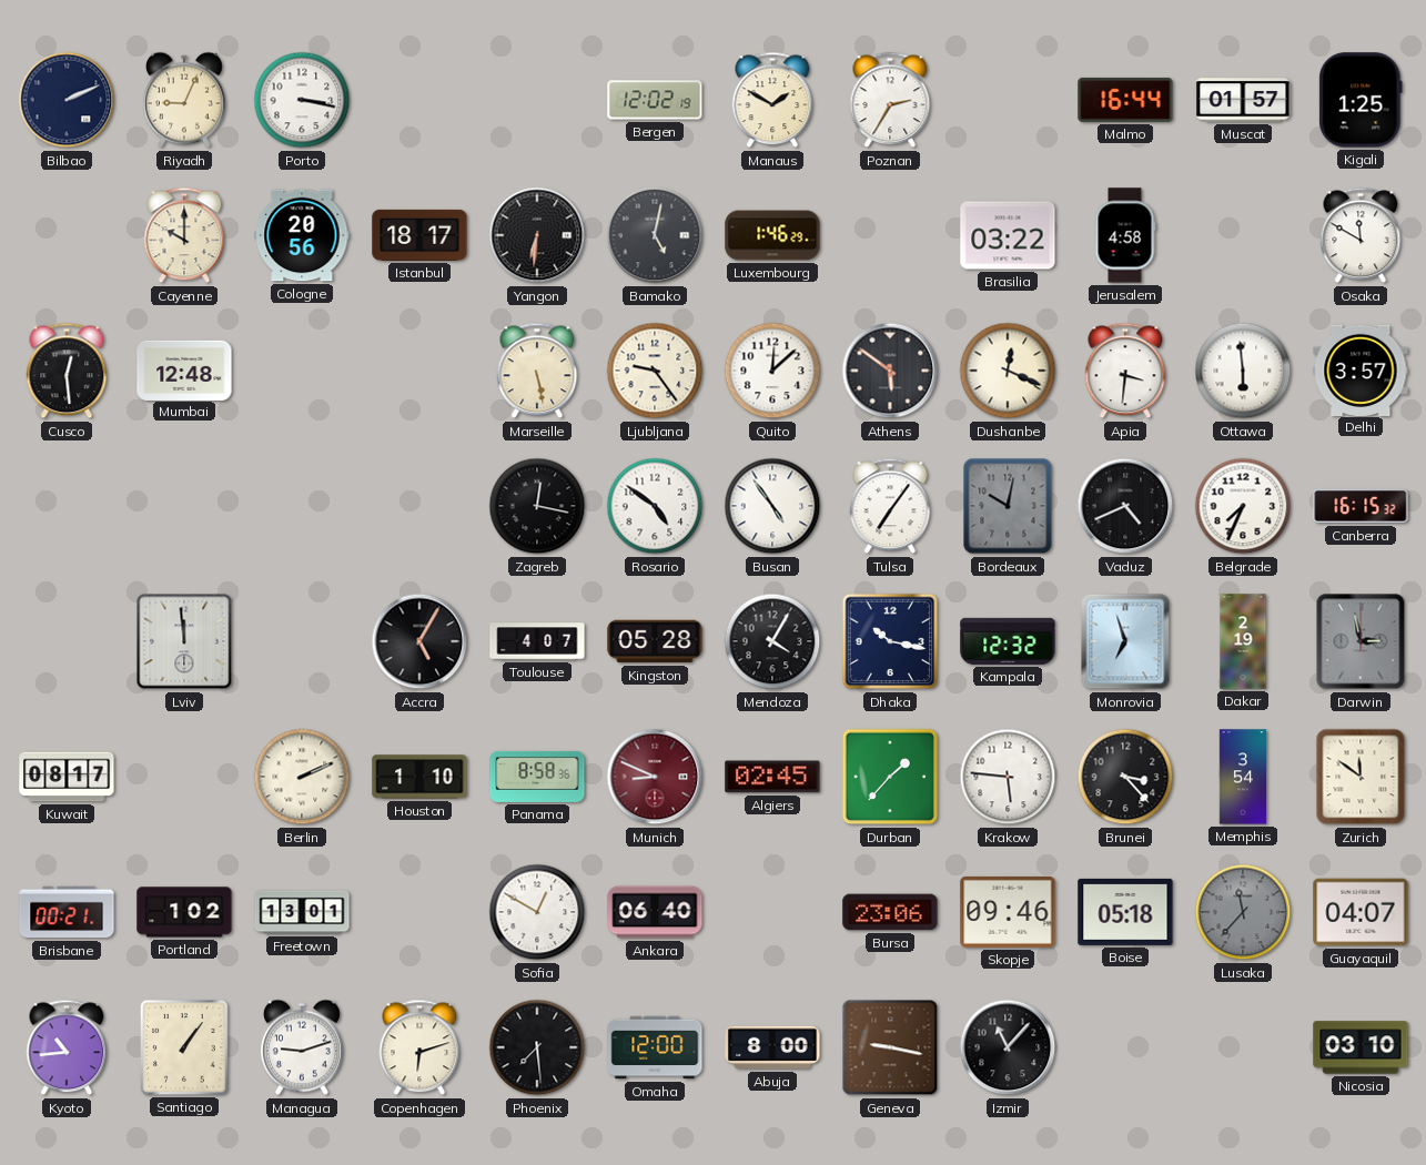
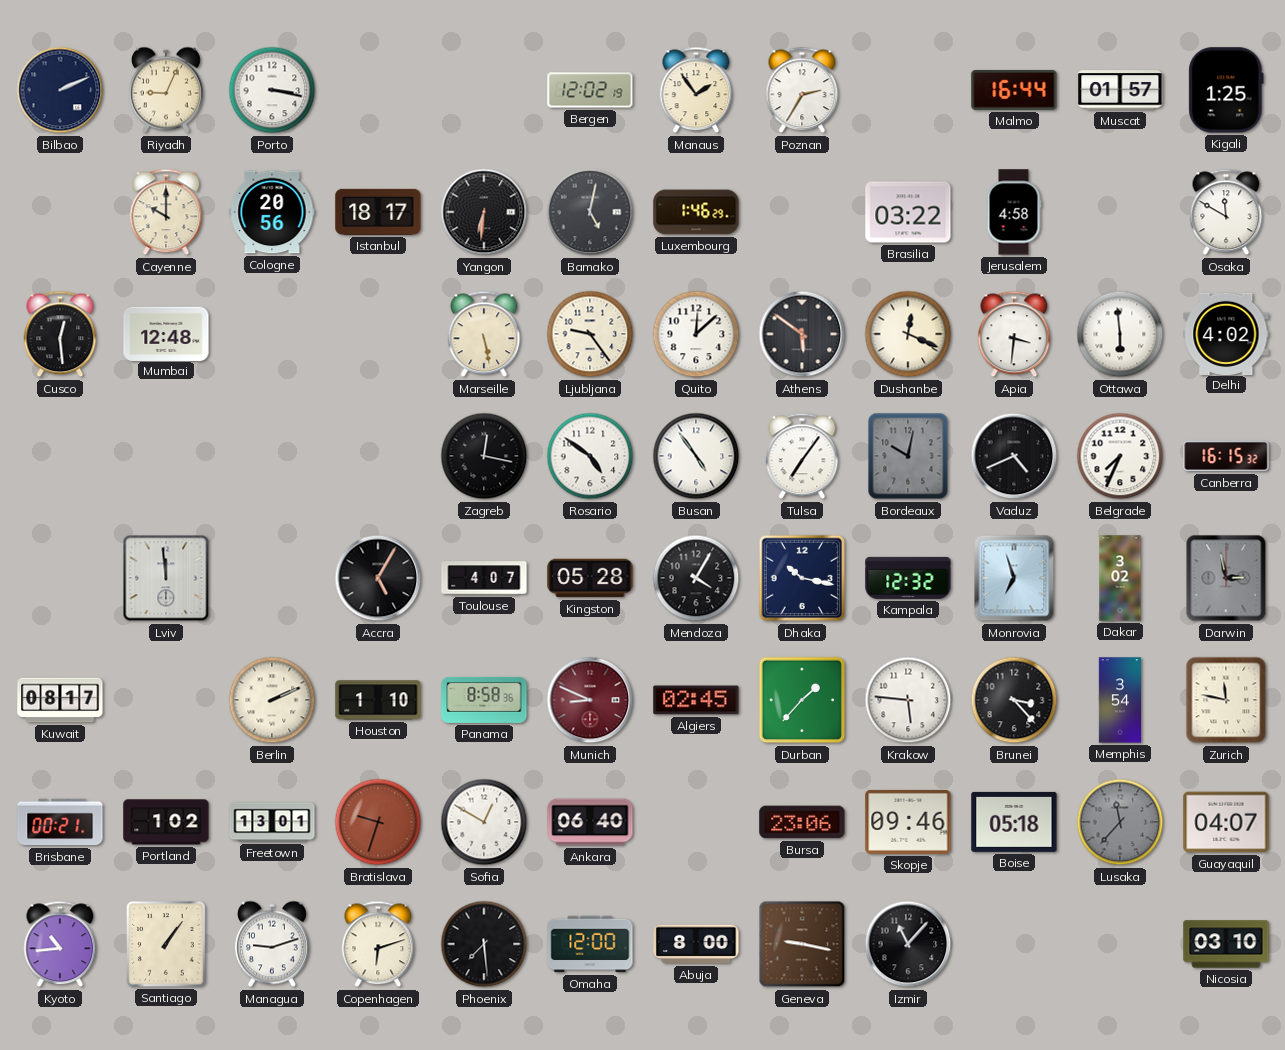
Manaus: 1:50 -> 1:54 (696, 90)
Delhi: 3:57 -> 4:02 (1226, 333)
Dakar: 2:19 -> 3:02 (1120, 578)
Zurich: 11:51 -> 11:47 (1226, 700)
Bratislava: none -> 9:33 (378, 822)
